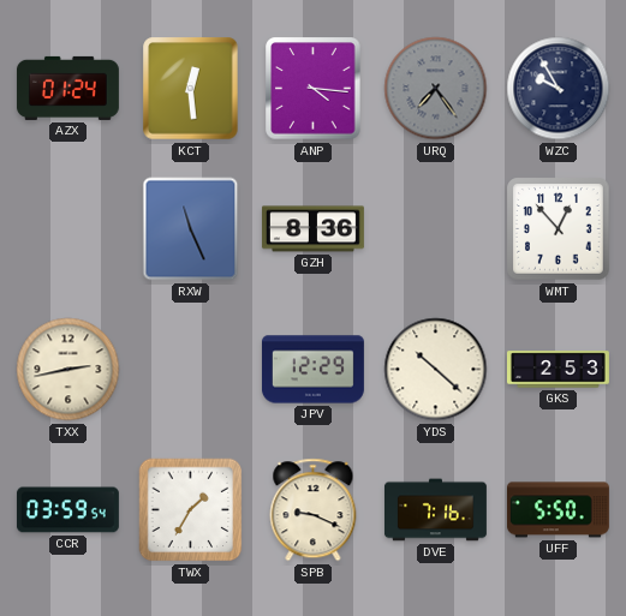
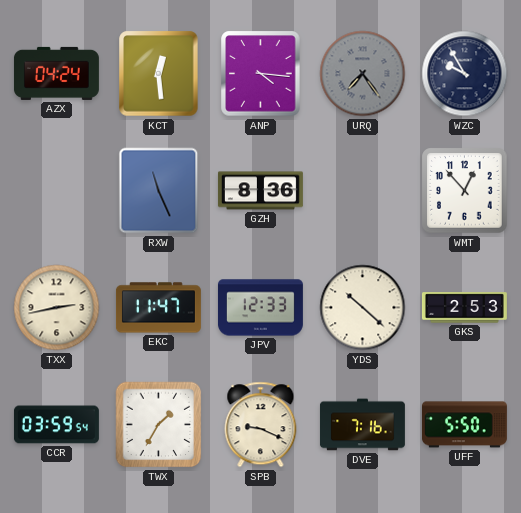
AZX: 01:24 -> 04:24 (56, 73)
EKC: none -> 11:47 (158, 308)
JPV: 12:29 -> 12:33 (260, 308)
